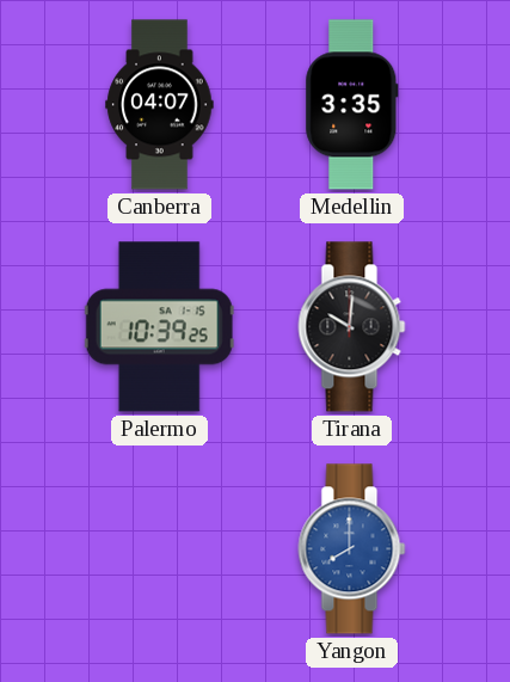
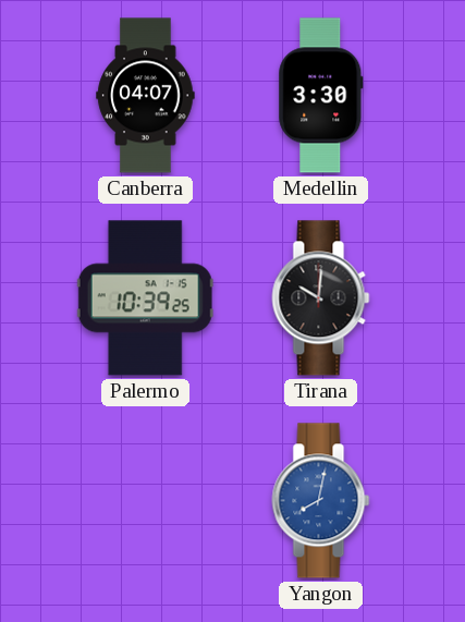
Medellin: 3:35 -> 3:30 (321, 96)
Yangon: 8:00 -> 8:02 (321, 501)
